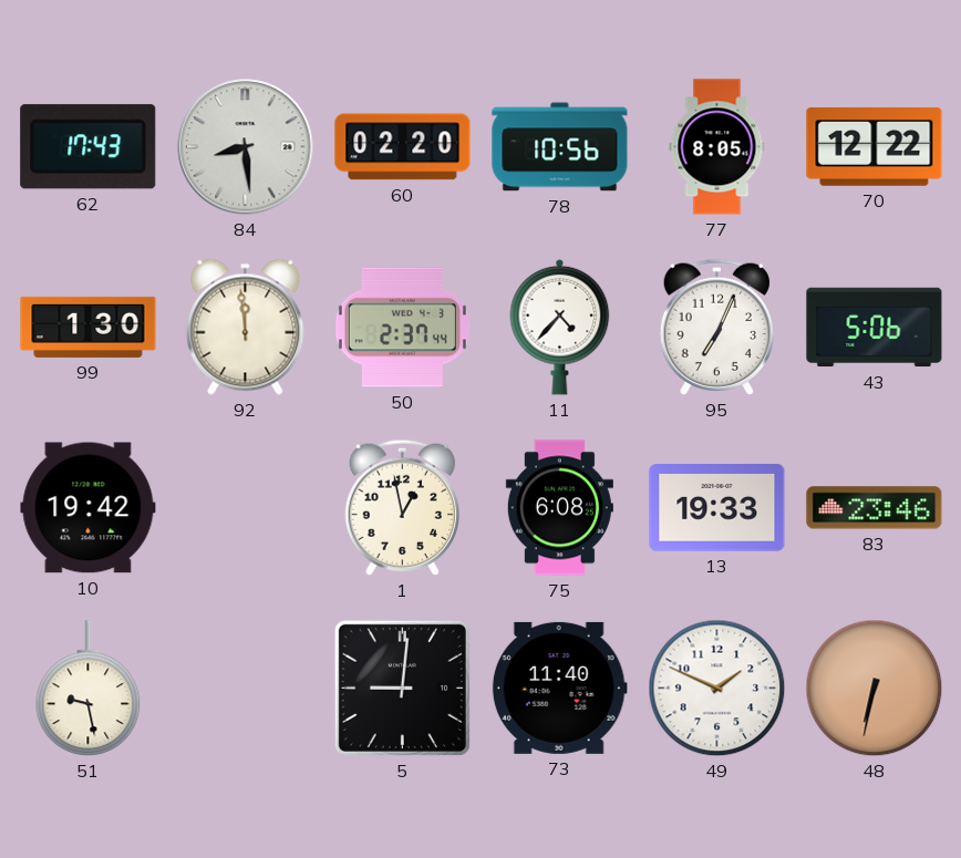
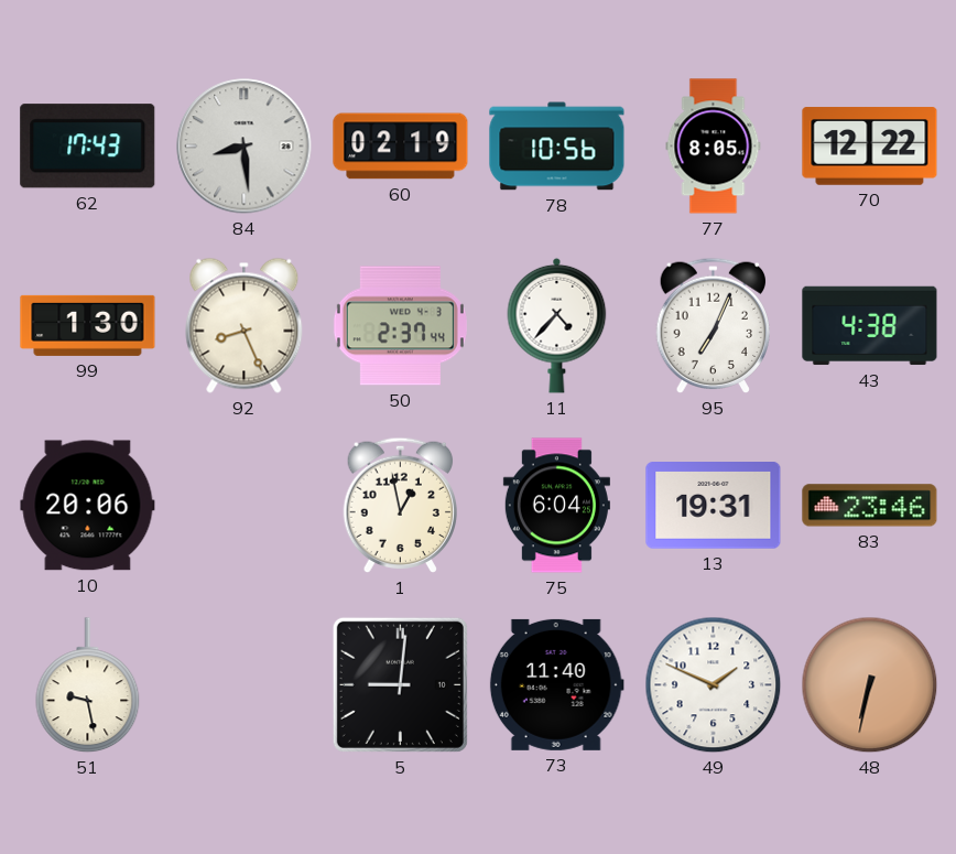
60: 02:20 -> 02:19 (401, 147)
92: 11:59 -> 8:26 (245, 325)
43: 5:06 -> 4:38 (870, 326)
10: 19:42 -> 20:06 (88, 506)
75: 6:08 -> 6:04 (556, 506)
13: 19:33 -> 19:31 (714, 506)
